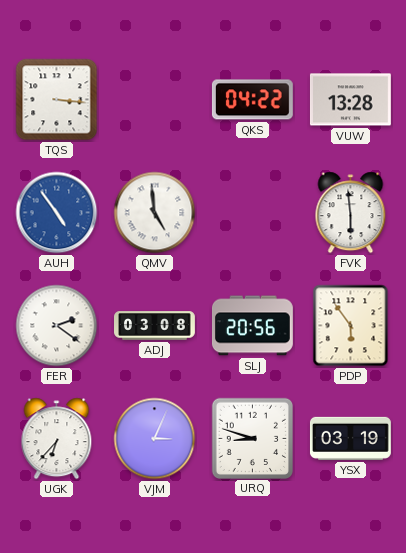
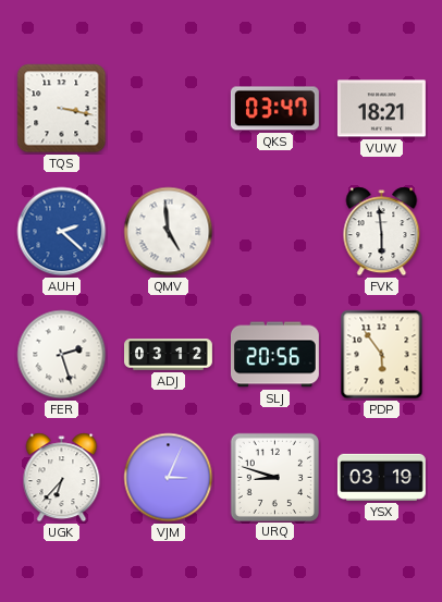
TQS: 3:16 -> 3:17 (62, 109)
QKS: 04:22 -> 03:47 (274, 109)
VUW: 13:28 -> 18:21 (381, 109)
AUH: 4:54 -> 2:22 (62, 232)
FER: 2:21 -> 2:27 (62, 355)
ADJ: 03:08 -> 03:12 (169, 355)
